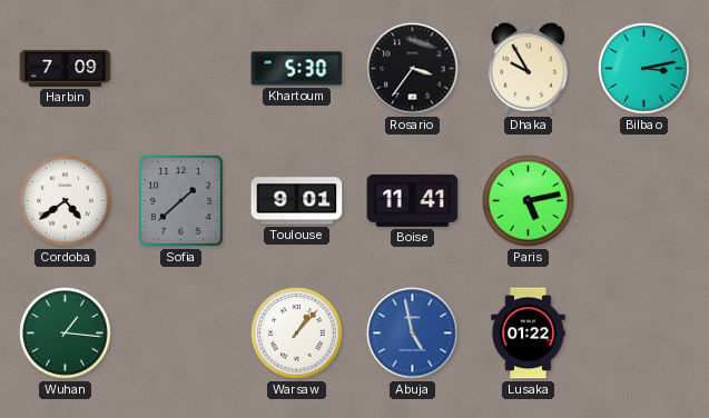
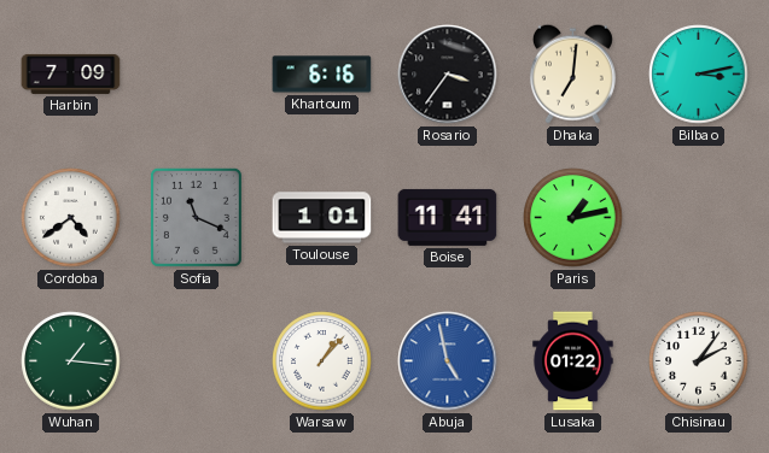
Khartoum: 5:30 -> 6:16 (322, 75)
Dhaka: 9:55 -> 7:01 (572, 73)
Sofia: 1:38 -> 11:19 (196, 217)
Toulouse: 9:01 -> 1:01 (322, 218)
Paris: 5:13 -> 1:13 (573, 218)
Chisinau: none -> 2:06 (699, 361)
